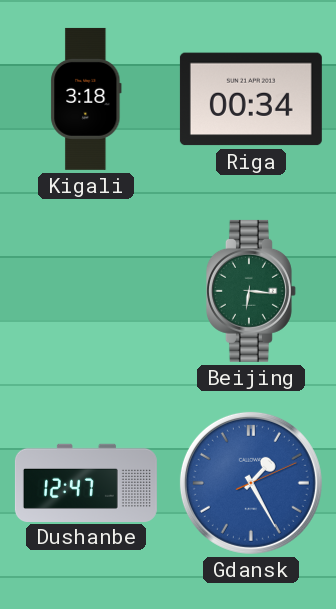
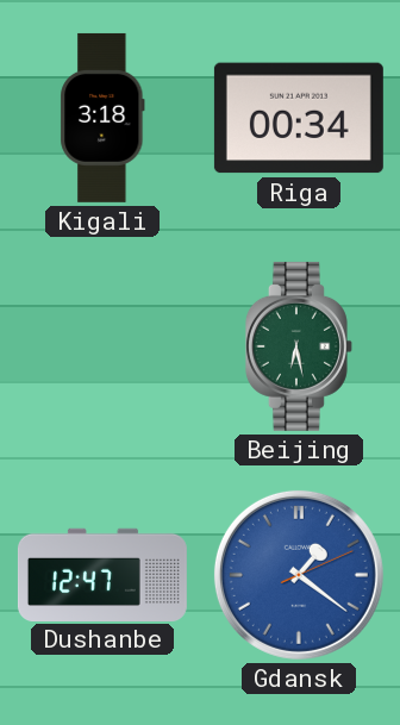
Beijing: 6:16 -> 6:28 (299, 346)
Gdansk: 1:25 -> 1:21 (299, 575)
